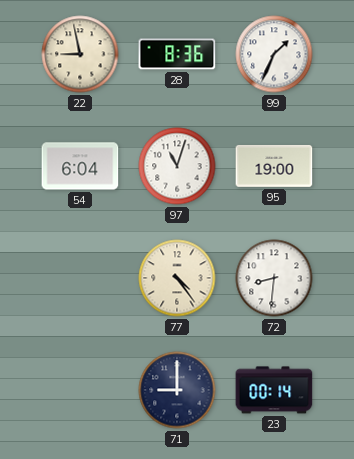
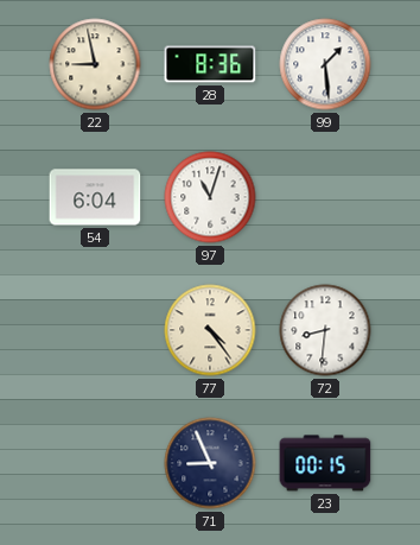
99: 1:34 -> 1:29 (325, 64)
95: 19:00 -> none (274, 166)
71: 9:00 -> 8:56 (210, 463)
23: 00:14 -> 00:15 (325, 463)
